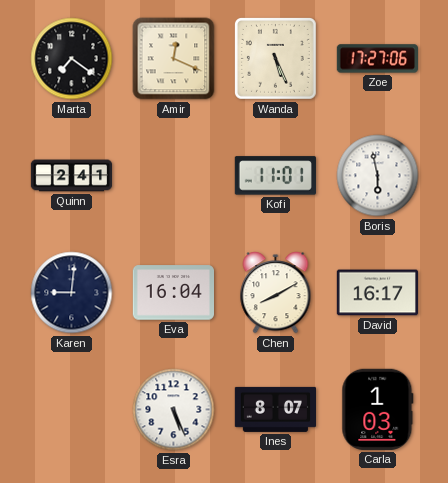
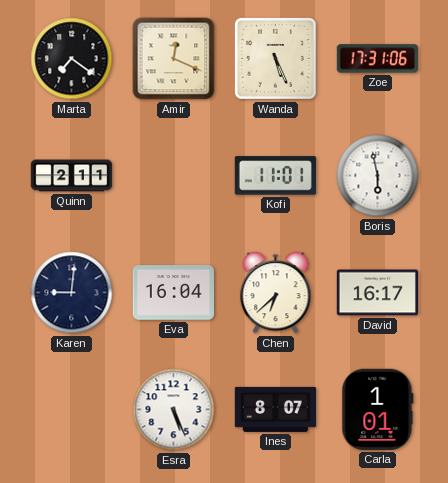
Zoe: 17:27 -> 17:31 (377, 59)
Quinn: 2:41 -> 2:11 (72, 176)
Chen: 8:10 -> 6:38 (276, 293)
Carla: 1:03 -> 1:01 (378, 409)
